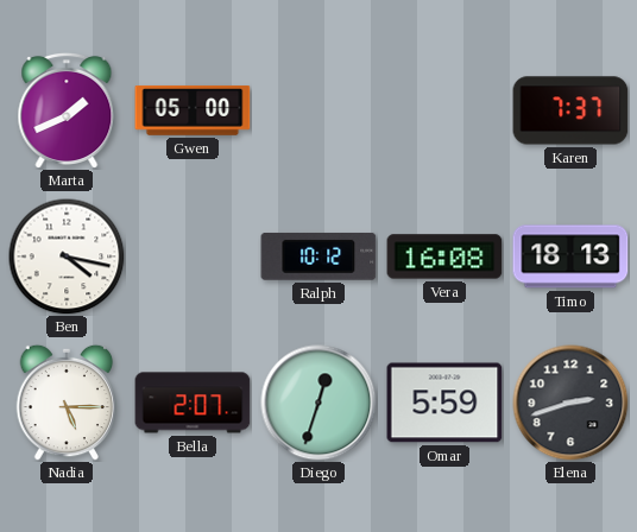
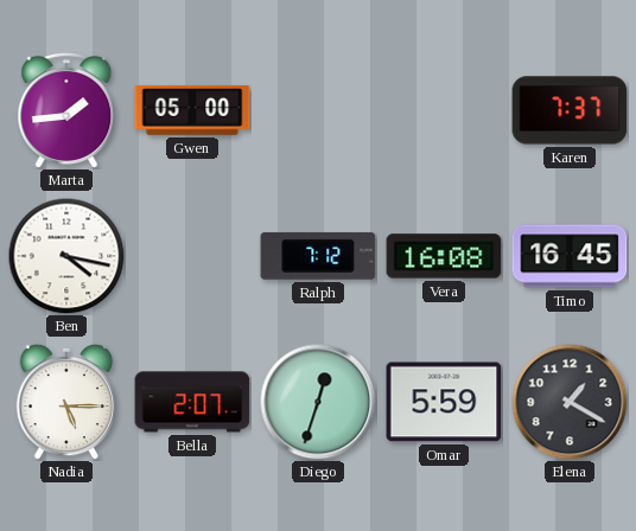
Marta: 1:41 -> 1:44 (66, 109)
Ralph: 10:12 -> 7:12 (318, 256)
Timo: 18:13 -> 16:45 (570, 256)
Elena: 2:42 -> 1:20 (570, 402)
